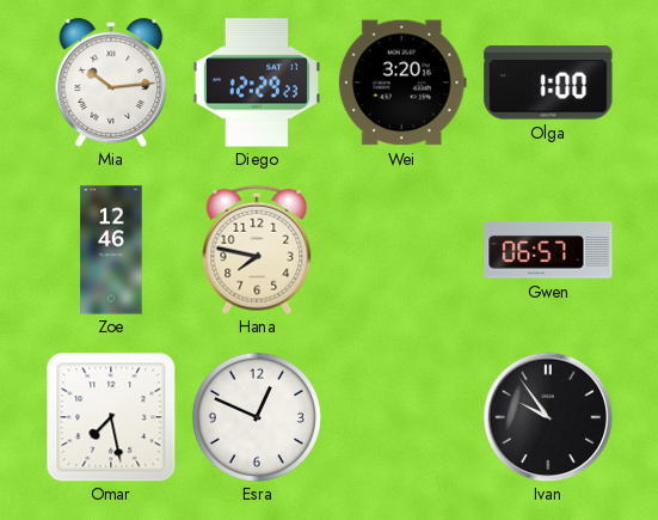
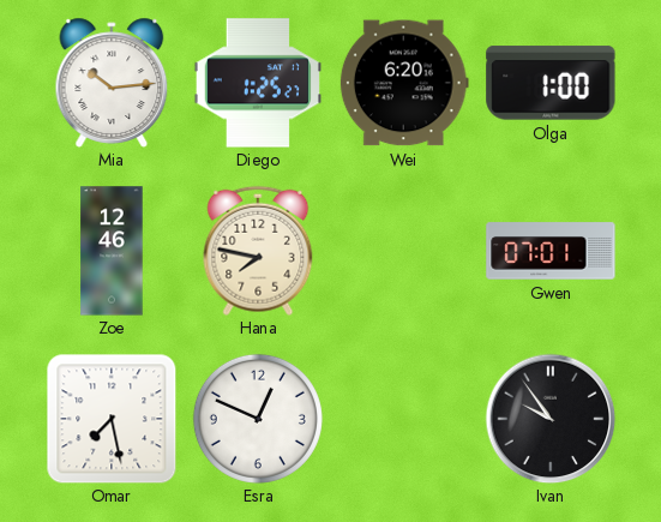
Diego: 12:29 -> 1:25 (258, 83)
Wei: 3:20 -> 6:20 (404, 83)
Gwen: 06:57 -> 07:01 (551, 251)
